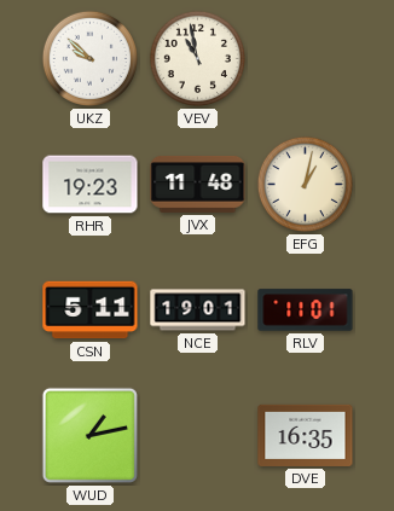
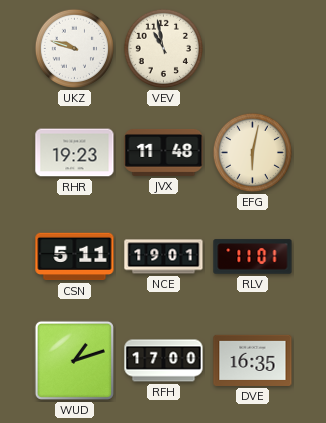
UKZ: 9:52 -> 9:48 (74, 48)
EFG: 1:02 -> 6:02 (252, 152)
WUD: 1:13 -> 1:12 (74, 360)
RFH: none -> 17:00 (164, 361)
